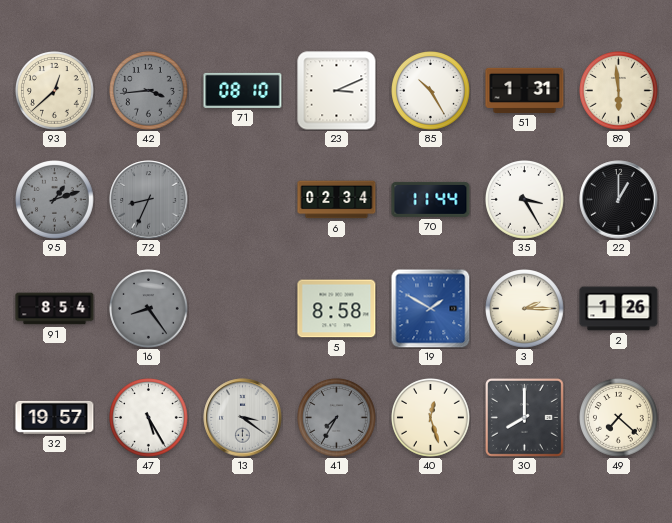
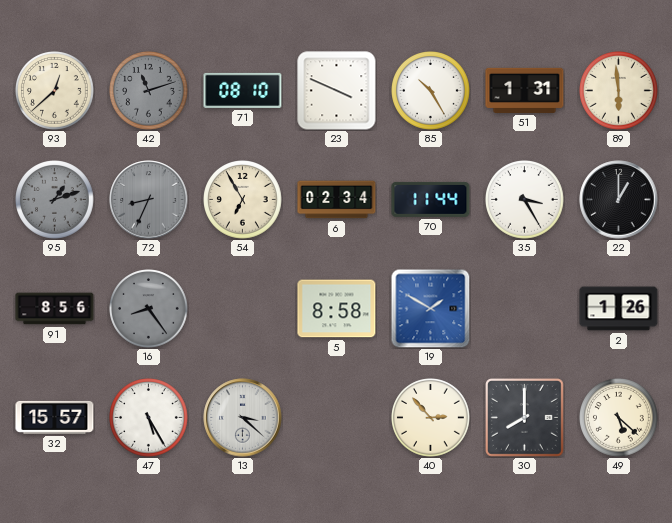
42: 3:44 -> 11:12 (149, 91)
23: 3:11 -> 3:49 (337, 91)
54: none -> 6:55 (243, 200)
91: 8:54 -> 8:56 (55, 309)
3: 2:15 -> none (525, 309)
32: 19:57 -> 15:57 (55, 417)
13: 3:21 -> 3:22 (243, 418)
41: 7:35 -> none (337, 418)
40: 12:27 -> 2:53 (431, 418)
49: 7:22 -> 5:22 (619, 418)
